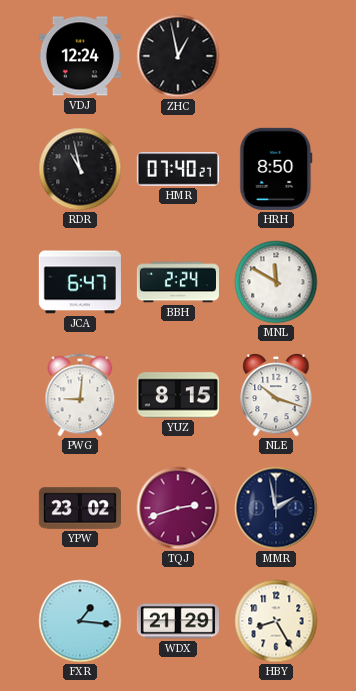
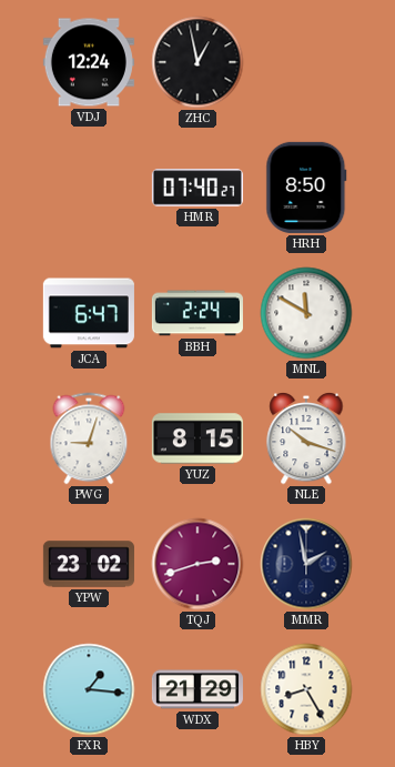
RDR: 10:58 -> none (80, 169)
PWG: 9:01 -> 9:03 (89, 438)
